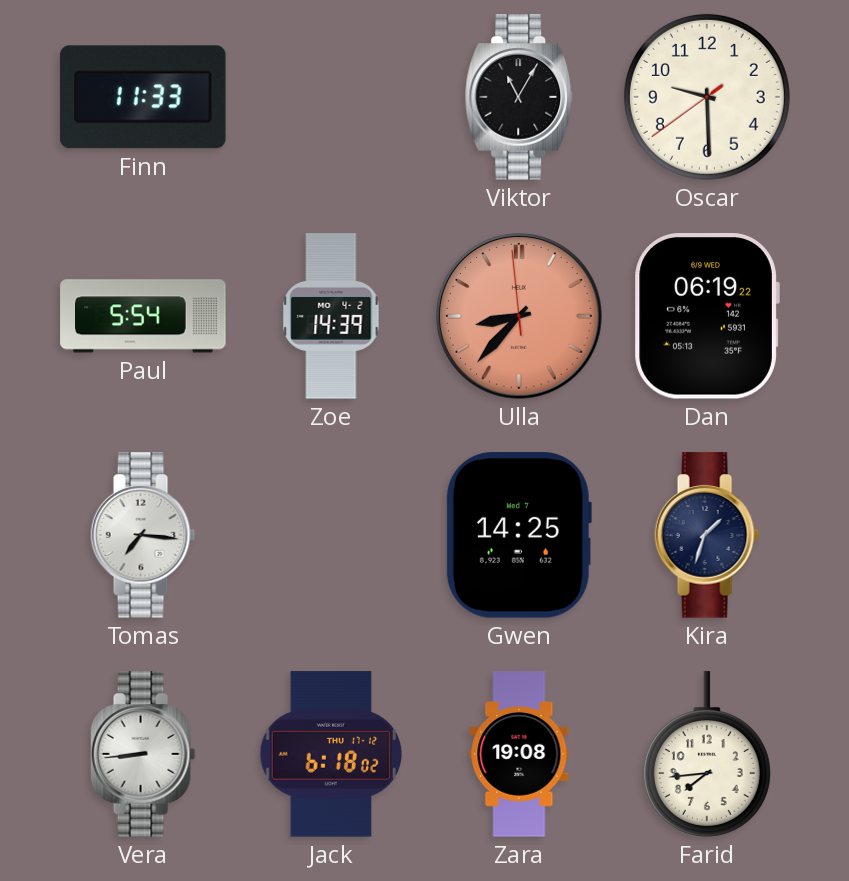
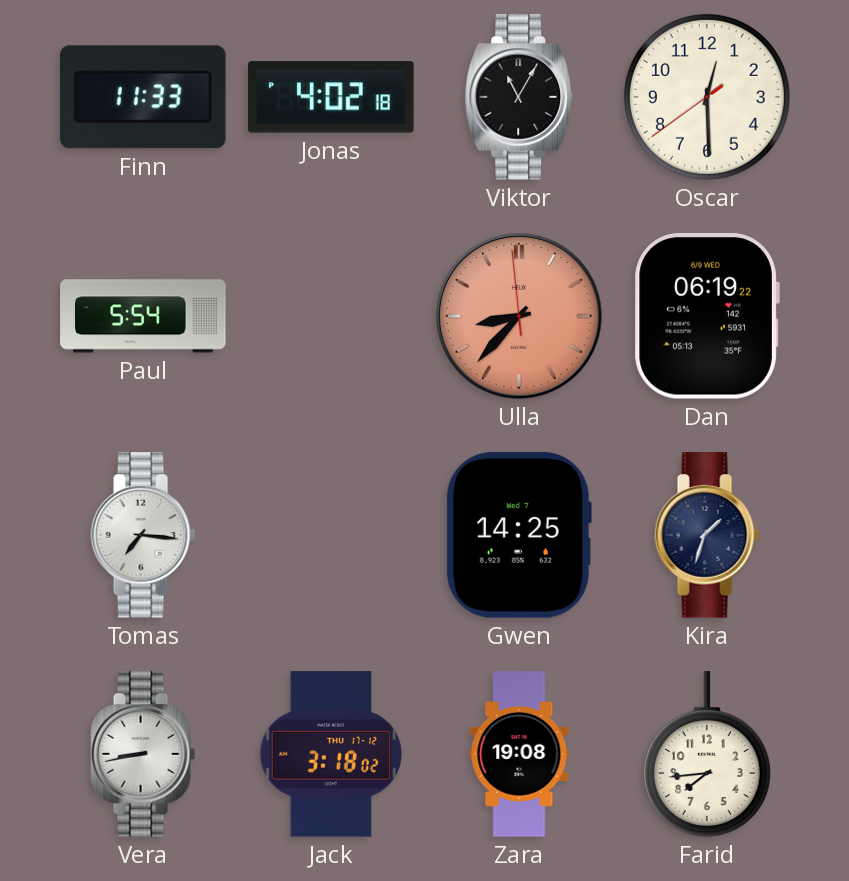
Jonas: none -> 4:02 (331, 97)
Oscar: 9:29 -> 12:29 (707, 97)
Zoe: 14:39 -> none (331, 316)
Vera: 8:44 -> 8:43 (143, 754)
Jack: 6:18 -> 3:18 (331, 754)
